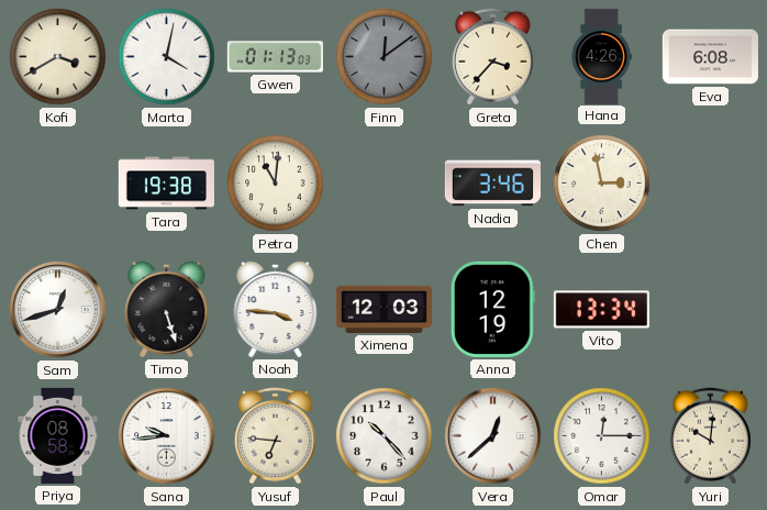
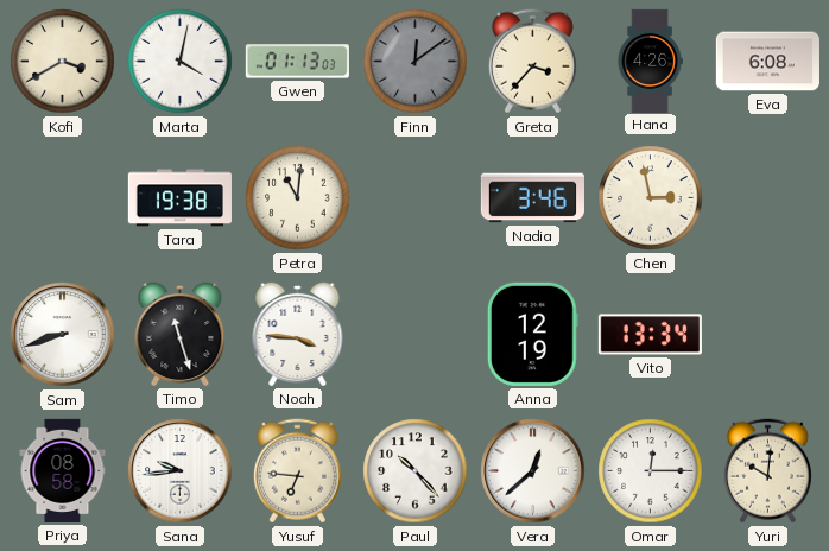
Sam: 12:42 -> 8:42 (63, 335)
Timo: 5:27 -> 11:27 (181, 334)
Ximena: 12:03 -> none (383, 309)
